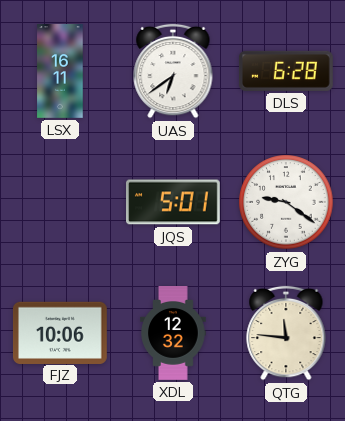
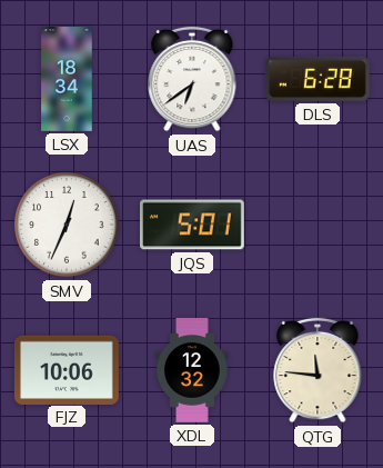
LSX: 16:11 -> 18:34 (67, 80)
SMV: none -> 12:34 (67, 225)
ZYG: 9:21 -> none (286, 202)
